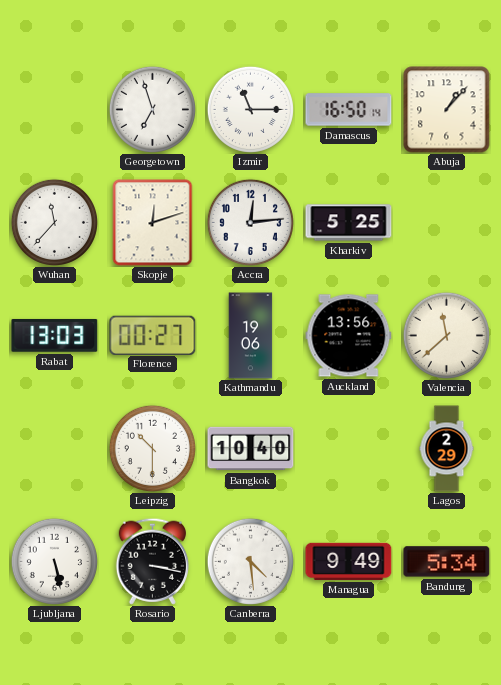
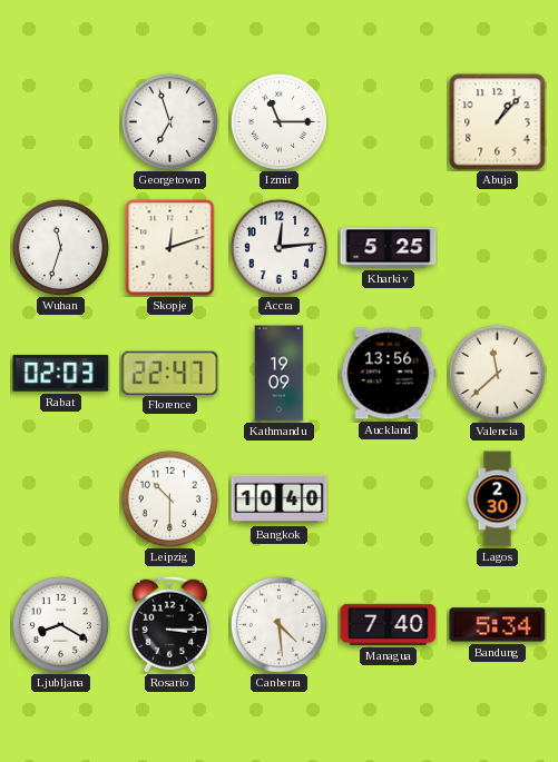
Damascus: 16:50 -> none (349, 110)
Wuhan: 11:37 -> 11:33 (60, 247)
Rabat: 13:03 -> 02:03 (61, 374)
Florence: 00:27 -> 22:47 (170, 373)
Kathmandu: 19:06 -> 19:09 (280, 374)
Lagos: 2:29 -> 2:30 (498, 499)
Ljubljana: 5:28 -> 8:20 (60, 624)
Rosario: 3:17 -> 3:15 (169, 624)
Managua: 9:49 -> 7:40 (389, 624)
